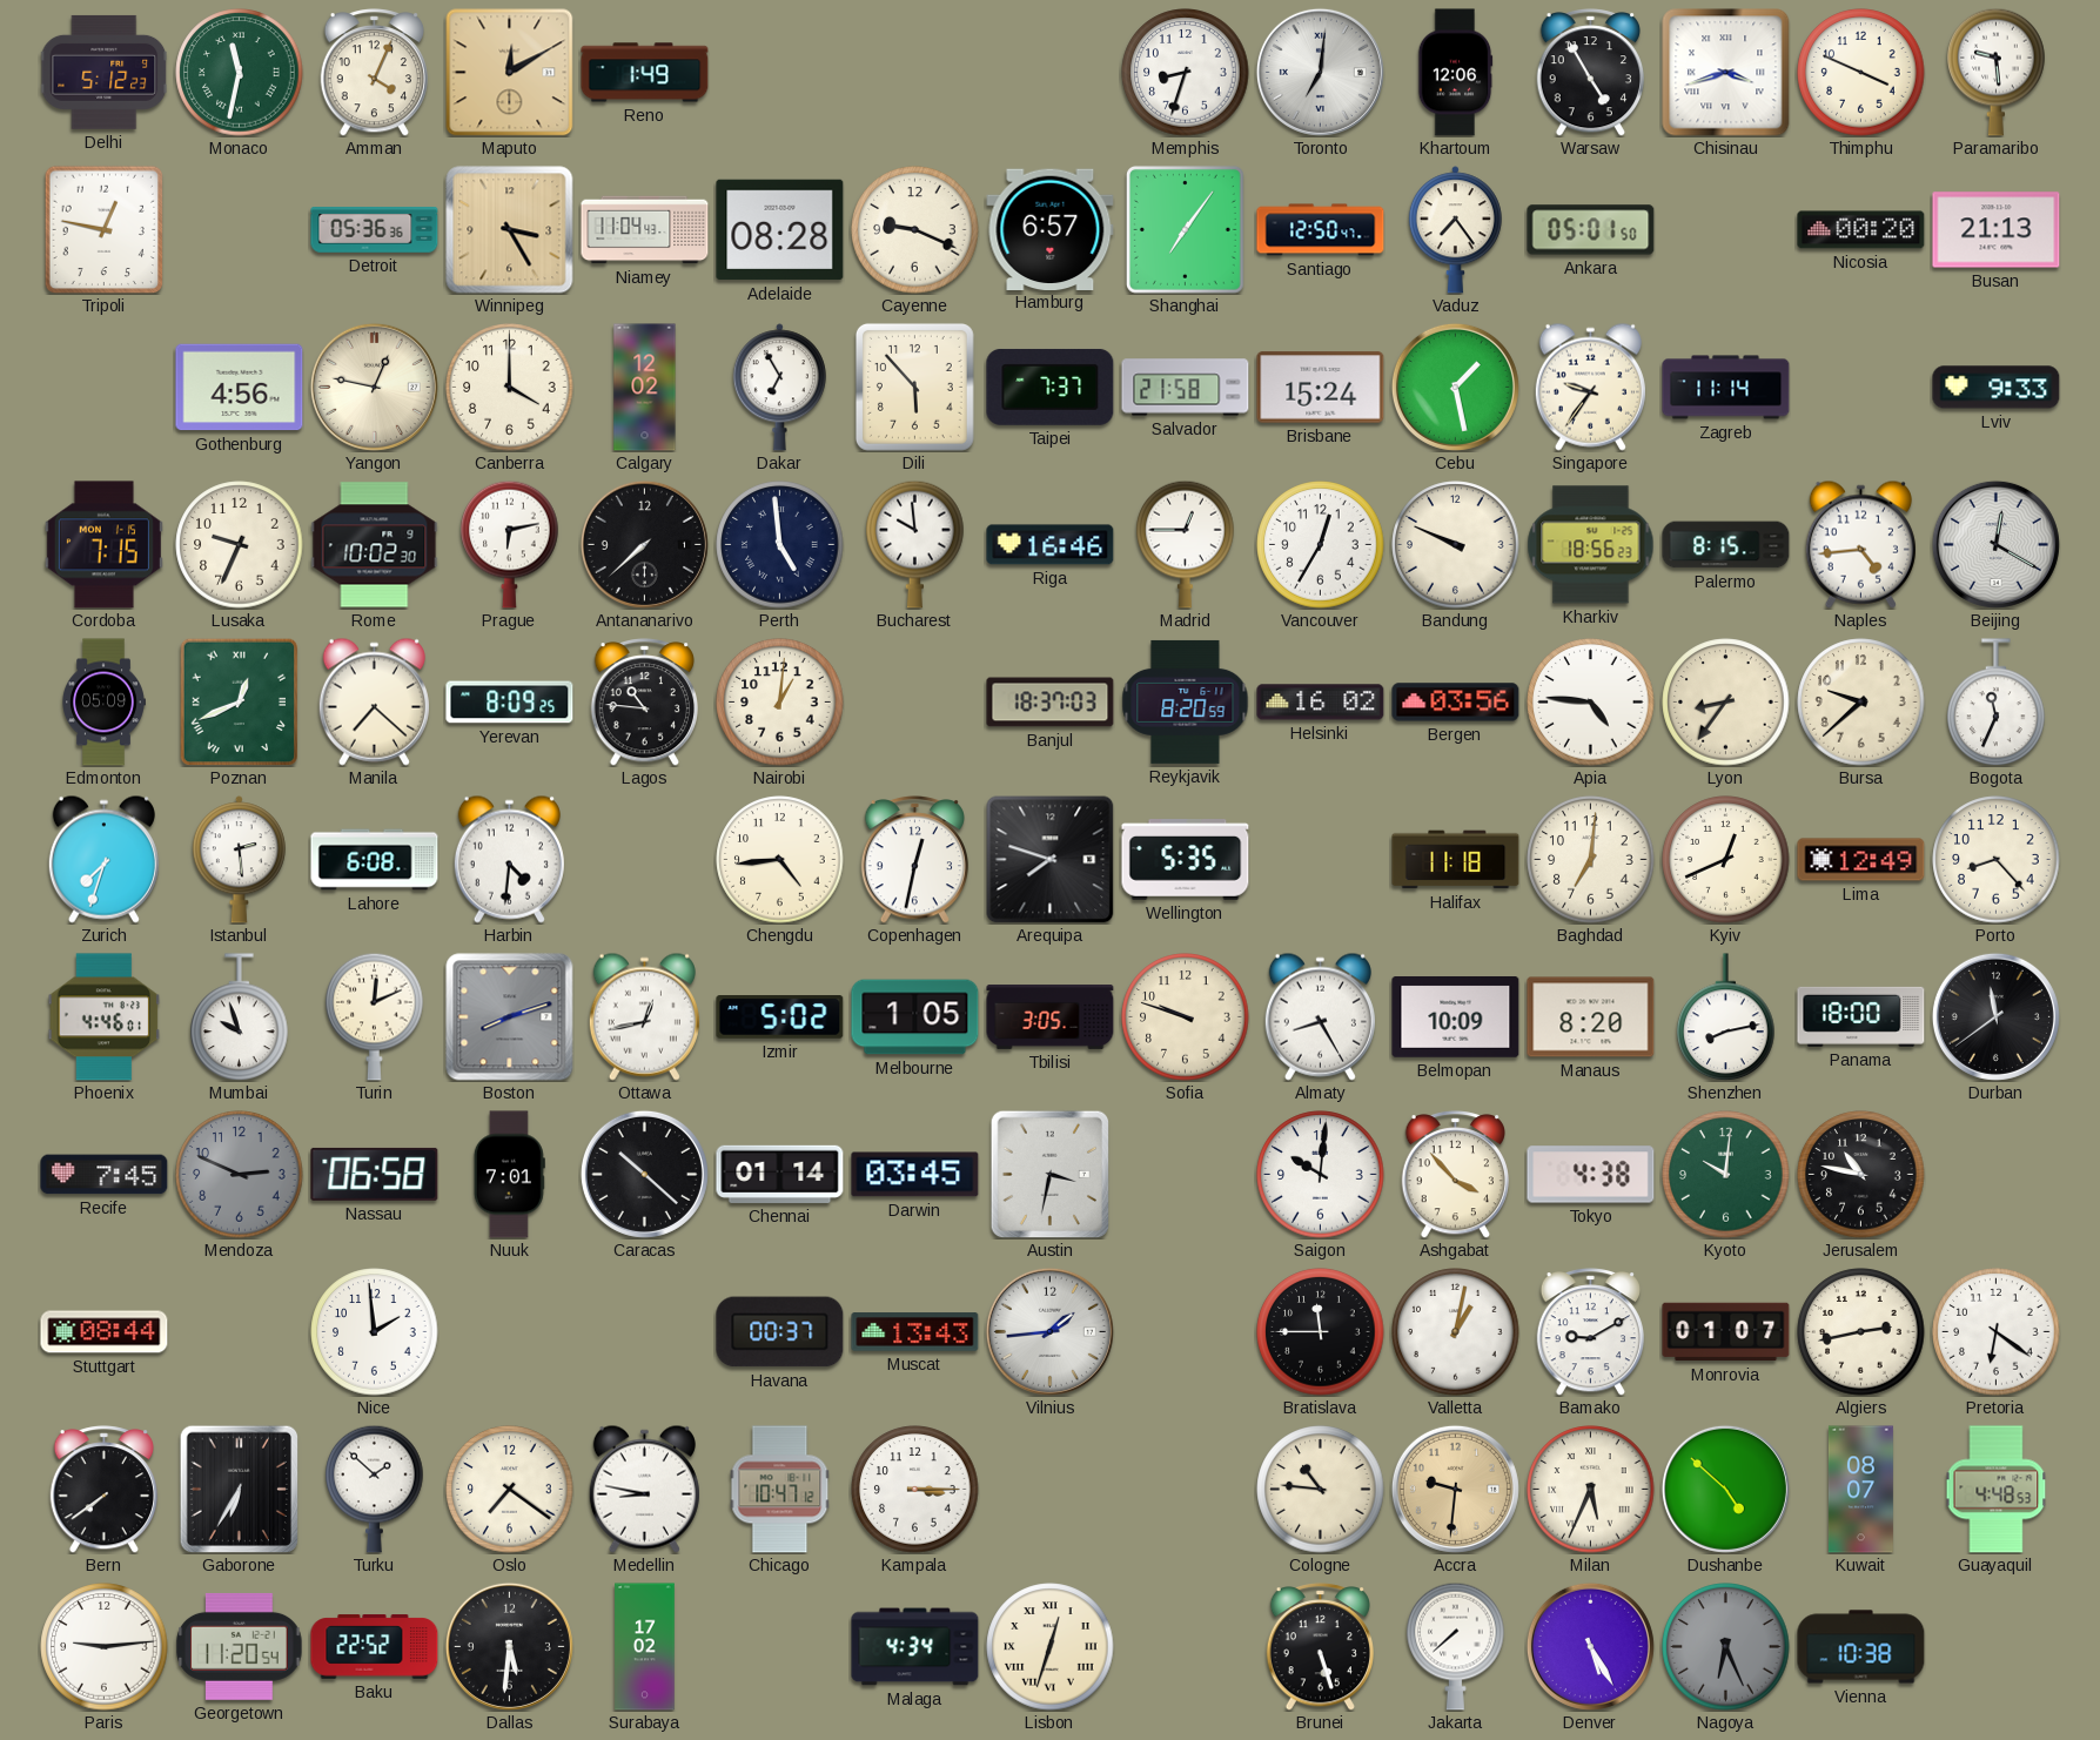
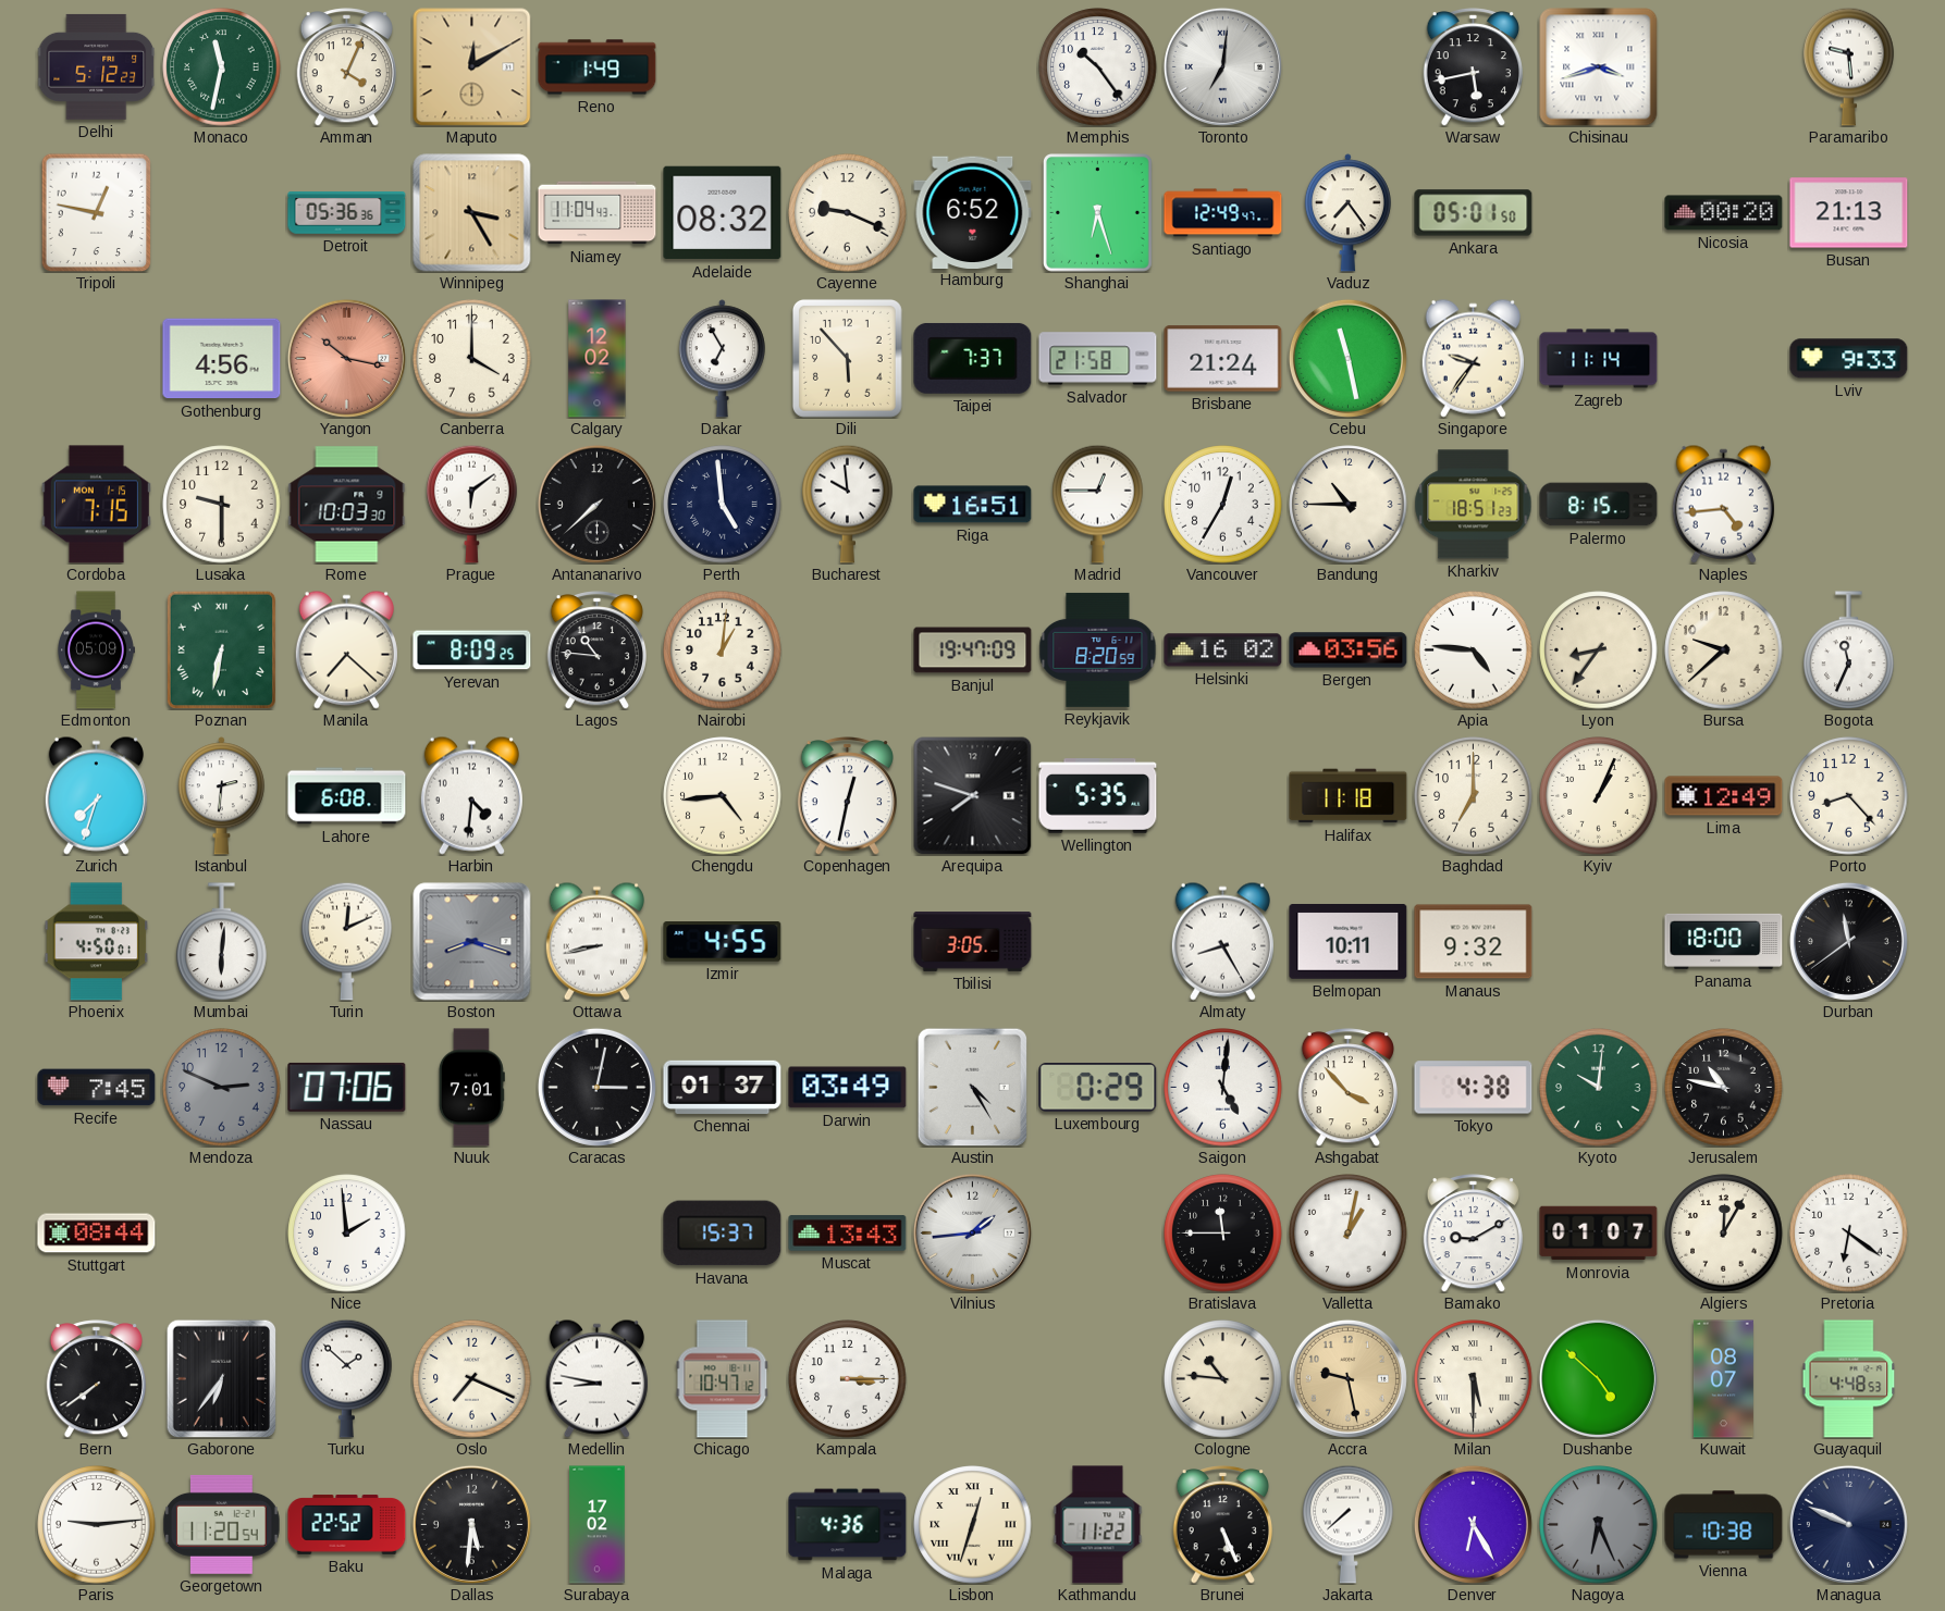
Memphis: 8:33 -> 10:24 (1098, 67)
Khartoum: 12:06 -> none (1455, 73)
Warsaw: 4:55 -> 5:43 (1473, 67)
Thimphu: 3:49 -> none (1861, 73)
Adelaide: 08:28 -> 08:32 (723, 213)
Hamburg: 6:57 -> 6:52 (973, 212)
Shanghai: 7:06 -> 6:27 (1097, 212)
Santiago: 12:50 -> 12:49 (1223, 213)
Yangon: 12:47 -> 10:17 (346, 358)
Yangon dial: cream -> salmon (346, 358)
Brisbane: 15:24 -> 21:24 (1223, 359)
Cebu: 1:28 -> 11:28 (1347, 358)
Lusaka: 9:34 -> 9:30 (222, 505)
Rome: 10:02 -> 10:03 (347, 505)
Prague: 6:13 -> 6:09 (472, 504)
Riga: 16:46 -> 16:51 (973, 505)
Bandung: 9:49 -> 10:45 (1349, 505)
Kharkiv: 18:56 -> 18:51 (1474, 505)
Beijing: 12:20 -> none (1995, 544)
Poznan: 12:41 -> 6:32 (222, 649)
Banjul: 18:37 -> 19:47 (973, 650)
Istanbul: 2:29 -> 2:31 (221, 796)
Baghdad: 7:01 -> 7:00 (1474, 796)
Kyiv: 12:41 -> 1:04 (1599, 796)
Phoenix: 4:46 -> 4:50 (97, 942)
Mumbai: 9:57 -> 6:01 (222, 942)
Boston: 8:12 -> 8:18 (472, 942)
Ottawa: 12:43 -> 8:43 (596, 941)
Izmir: 5:02 -> 4:55 (723, 942)
Melbourne: 1:05 -> none (915, 1017)
Sofia: 9:48 -> none (1186, 1017)
Belmopan: 10:09 -> 10:11 (1349, 942)
Manaus: 8:20 -> 9:32 (1474, 942)
Shenzhen: 8:13 -> none (1726, 1017)
Nassau: 06:58 -> 07:06 (347, 1087)
Caracas: 10:22 -> 3:02 (596, 1087)
Chennai: 01:14 -> 01:37 (723, 1087)
Darwin: 03:45 -> 03:49 (848, 1088)
Austin: 3:32 -> 4:25 (972, 1087)
Luxembourg: none -> 0:29 (1098, 1088)
Saigon: 10:01 -> 5:01 (1223, 1088)
Havana: 00:37 -> 15:37 (723, 1234)
Algiers: 2:43 -> 12:05 (1724, 1234)
Gaborone: 6:35 -> 6:36 (221, 1378)
Oslo: 7:21 -> 7:19 (472, 1379)
Accra: 9:31 -> 9:28 (1347, 1378)
Milan: 5:34 -> 5:30 (1474, 1379)
Malaga: 4:34 -> 4:36 (848, 1525)
Kathmandu: none -> 11:22 (1098, 1525)
Brunei: 5:27 -> 5:26 (1222, 1525)
Denver: 5:25 -> 6:25 (1473, 1524)
Managua: none -> 9:49 (1848, 1524)
